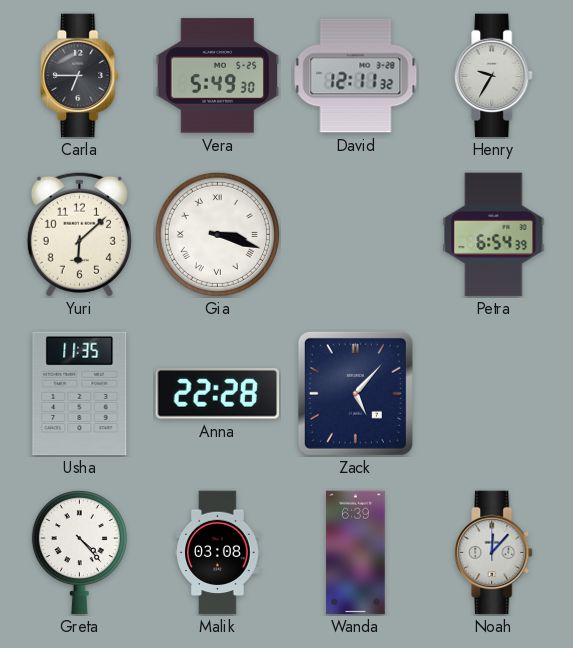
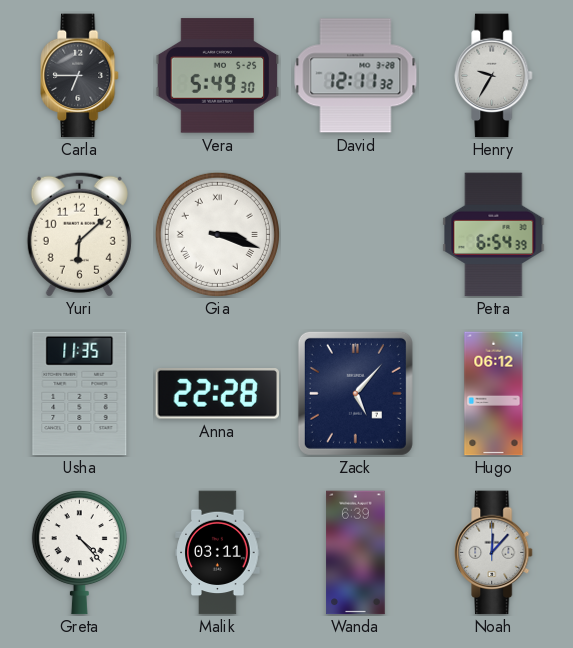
Hugo: none -> 06:12 (494, 394)
Malik: 03:08 -> 03:11 (218, 553)
